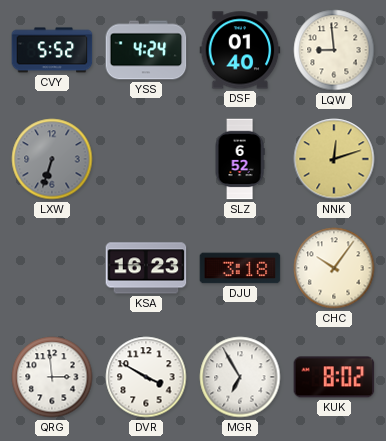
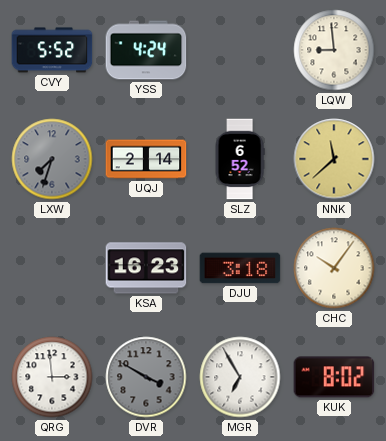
DSF: 01:40 -> none (240, 50)
LXW: 6:33 -> 7:33 (52, 159)
UQJ: none -> 2:14 (146, 159)
NNK: 12:12 -> 11:38 (334, 159)
DVR dial: white -> grey (146, 377)
